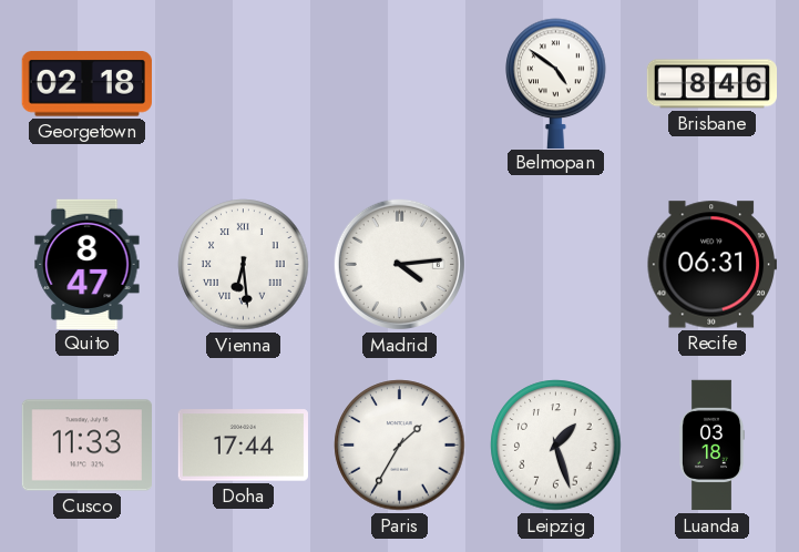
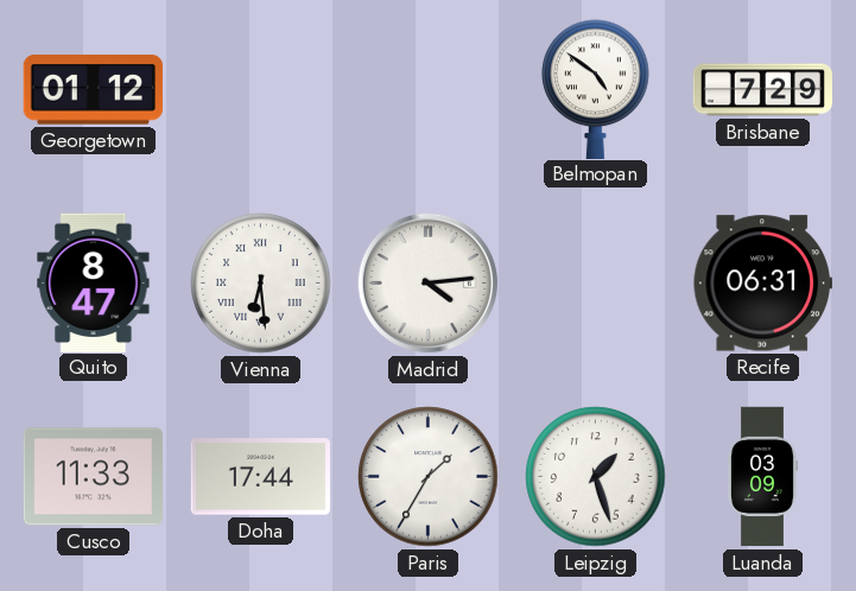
Georgetown: 02:18 -> 01:12 (93, 90)
Brisbane: 8:46 -> 7:29 (762, 90)
Luanda: 03:18 -> 03:09 (763, 477)
